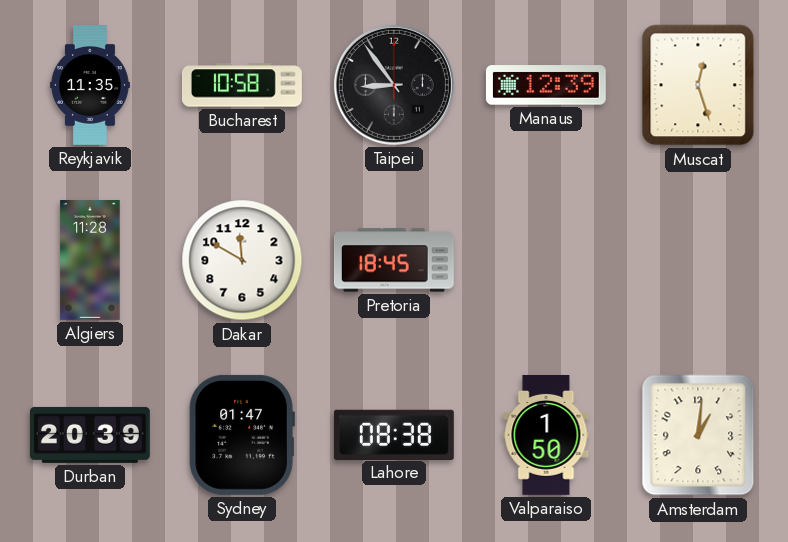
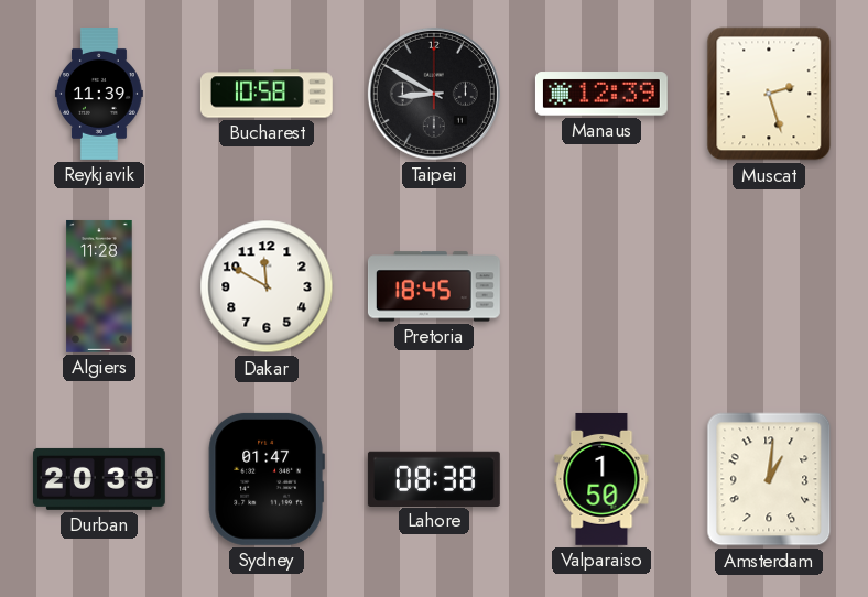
Reykjavik: 11:35 -> 11:39 (99, 95)
Taipei: 8:54 -> 8:50 (434, 94)
Muscat: 12:27 -> 2:27 (769, 94)
